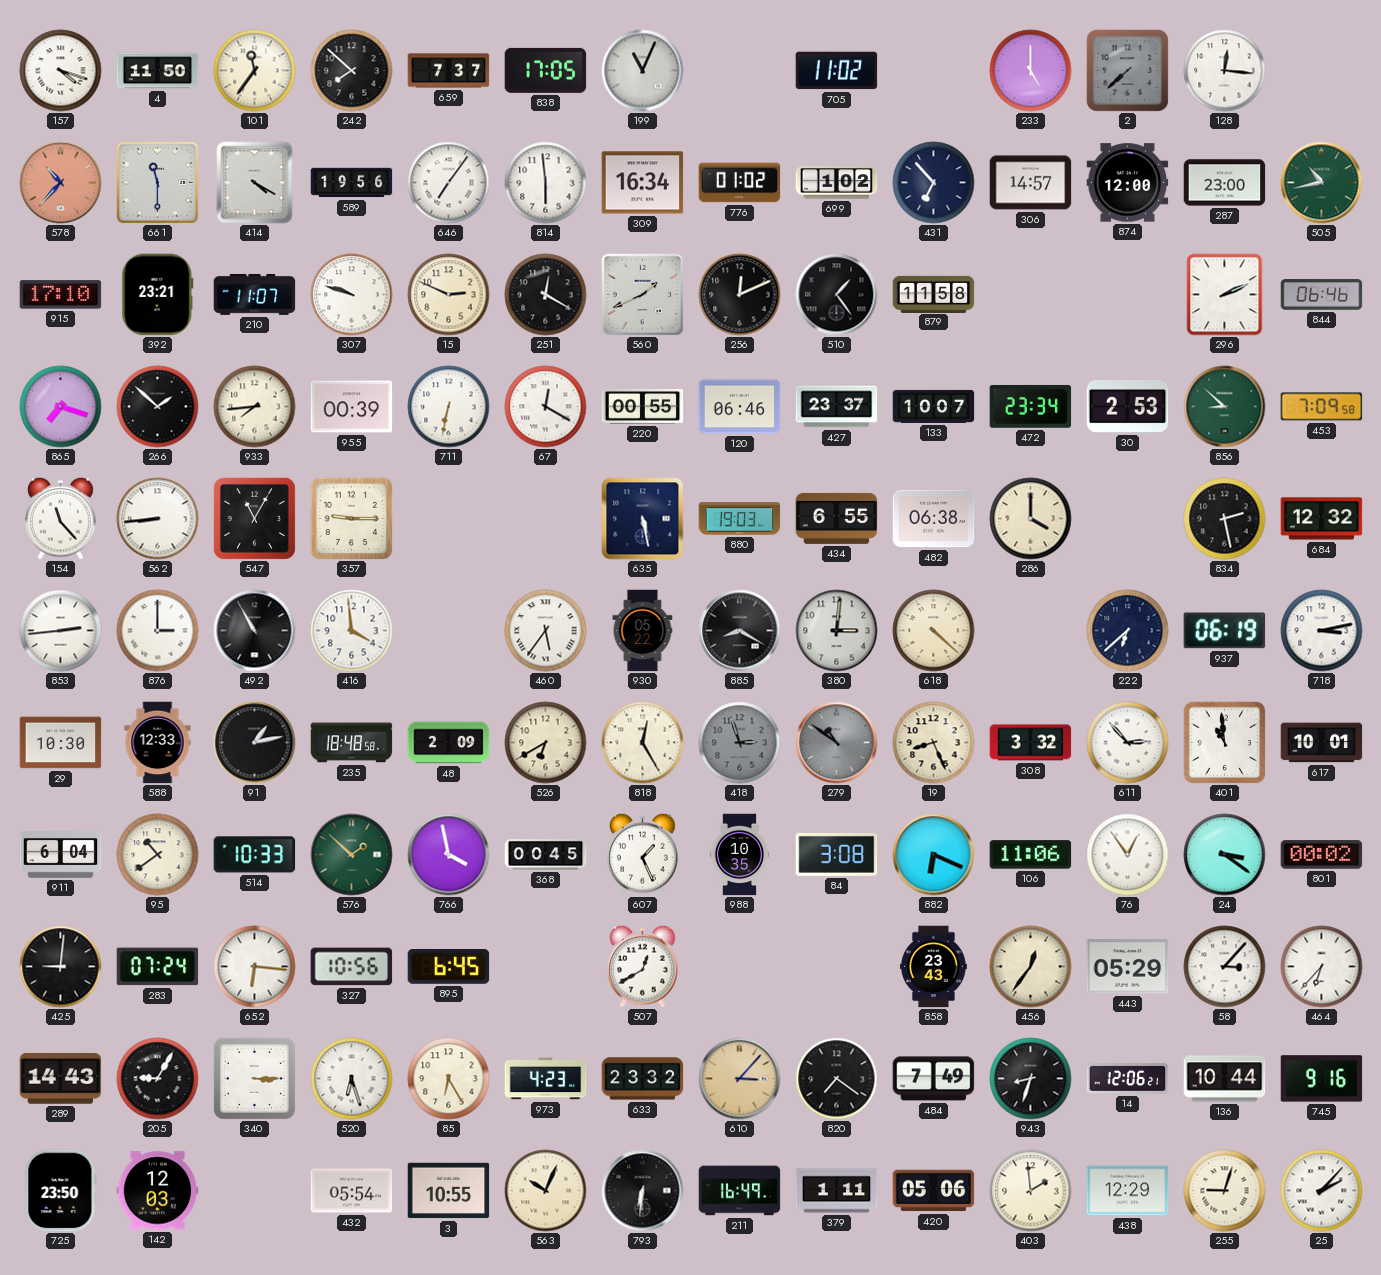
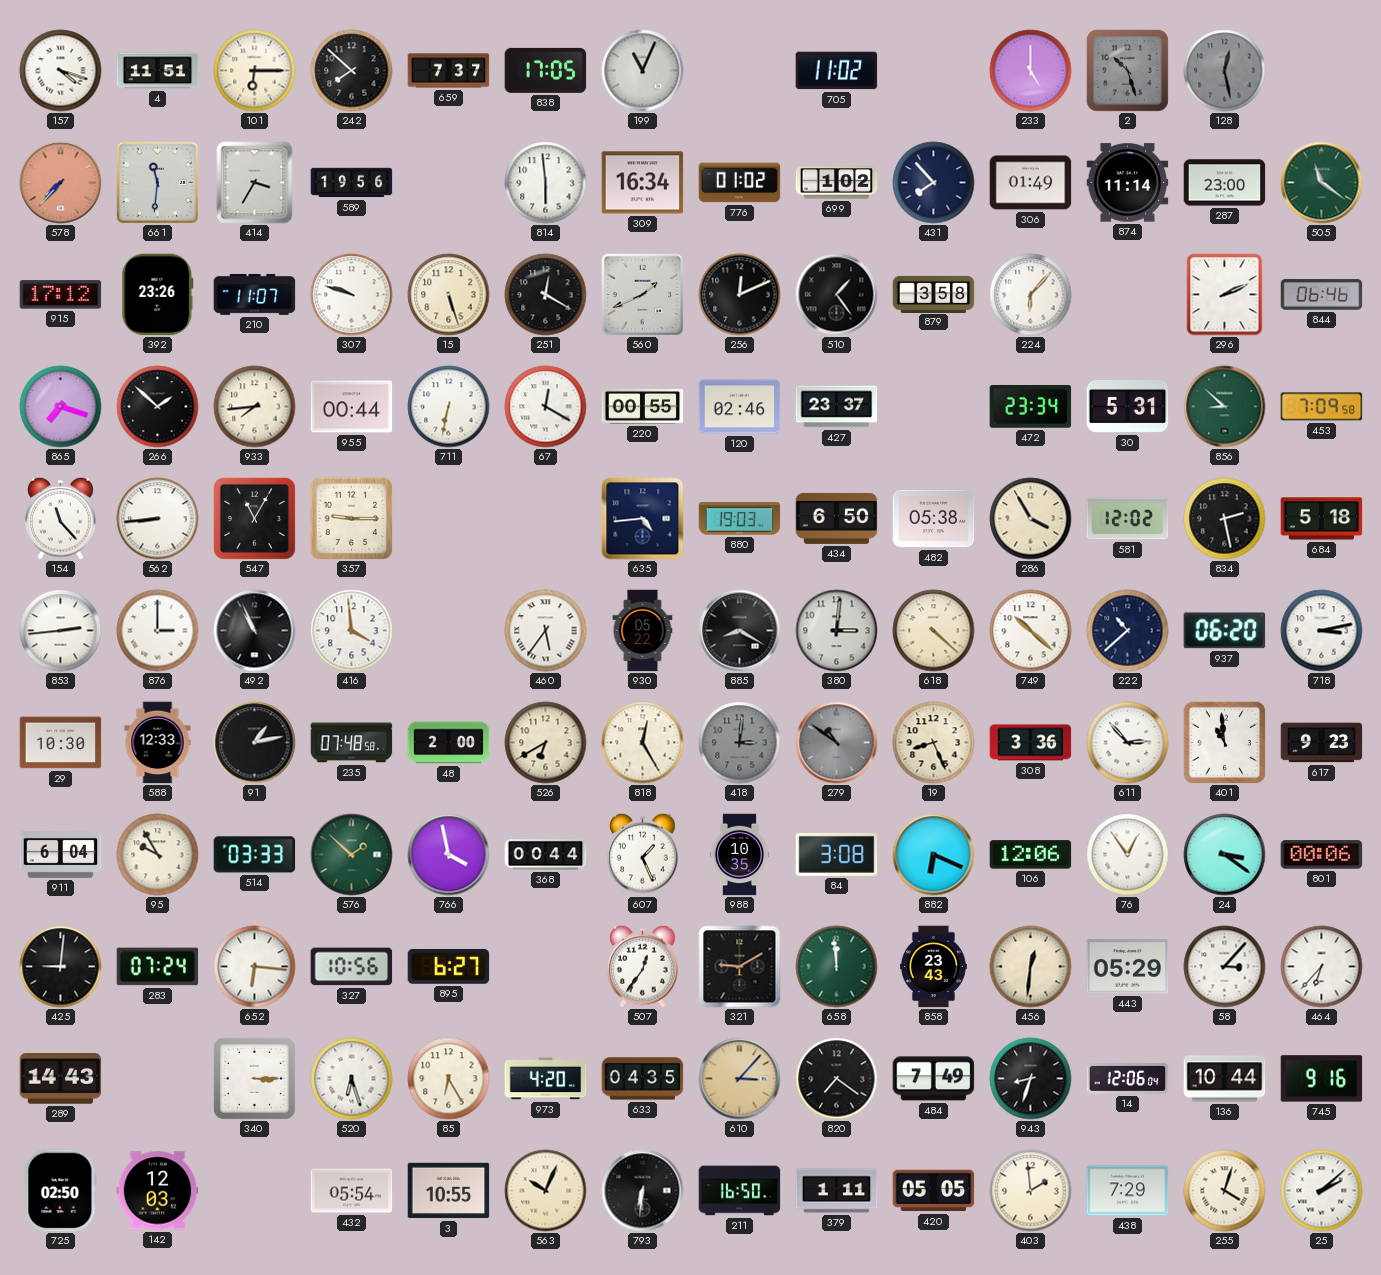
4: 11:50 -> 11:51 (158, 71)
101: 11:36 -> 6:15 (255, 71)
2: 7:38 -> 10:27 (1127, 70)
128: 12:16 -> 12:28 (1225, 71)
128 dial: white -> grey (1225, 71)
578: 10:37 -> 7:37 (61, 183)
661: 11:30 -> 11:31 (157, 182)
414: 4:20 -> 3:35 (255, 183)
646: 7:06 -> none (449, 183)
431: 6:53 -> 7:53 (934, 183)
306: 14:57 -> 01:49 (1031, 183)
874: 12:00 -> 11:14 (1128, 183)
505: 10:43 -> 11:21 (1322, 183)
915: 17:10 -> 17:12 (61, 295)
392: 23:21 -> 23:26 (158, 295)
15: 2:49 -> 5:27 (449, 295)
879: 11:58 -> 3:58 (934, 294)
224: none -> 6:07 (1031, 295)
955: 00:39 -> 00:44 (352, 407)
120: 06:46 -> 02:46 (740, 407)
133: 10:07 -> none (934, 406)
30: 2:53 -> 5:31 (1128, 406)
635: 5:28 -> 4:44 (643, 519)
434: 6:55 -> 6:50 (837, 518)
482: 06:38 -> 05:38 (934, 519)
286: 4:00 -> 3:55 (1031, 519)
581: none -> 12:02 (1128, 519)
684: 12:32 -> 5:18 (1322, 519)
492: 10:55 -> 10:56 (255, 631)
749: none -> 10:22 (1031, 631)
222: 6:38 -> 10:38 (1128, 631)
937: 06:19 -> 06:20 (1225, 631)
235: 18:48 -> 07:48 (352, 743)
48: 2:09 -> 2:00 (449, 743)
418: 2:57 -> 3:01 (740, 743)
308: 3:32 -> 3:36 (1031, 743)
617: 10:01 -> 9:23 (1322, 743)
95: 10:39 -> 9:55 (158, 855)
514: 10:33 -> 03:33 (255, 855)
368: 00:45 -> 00:44 (546, 855)
106: 11:06 -> 12:06 (1031, 855)
801: 00:02 -> 00:06 (1322, 855)
895: 6:45 -> 6:27 (449, 967)
507: 12:40 -> 12:36 (643, 966)
321: none -> 9:10 (740, 967)
658: none -> 11:59 (837, 967)
456: 12:36 -> 12:31 (1031, 967)
205: 9:05 -> none (158, 1079)
973: 4:23 -> 4:20 (546, 1079)
633: 23:32 -> 04:35 (643, 1079)
14: 12:06:21 -> 12:06:04 (1128, 1079)
725: 23:50 -> 02:50 (61, 1191)
211: 16:49 -> 16:50 (740, 1191)
420: 05:06 -> 05:05 (934, 1191)
438: 12:29 -> 7:29 (1128, 1191)
255: 9:03 -> 4:03 (1225, 1191)
25: 2:07 -> 2:08 (1322, 1191)
